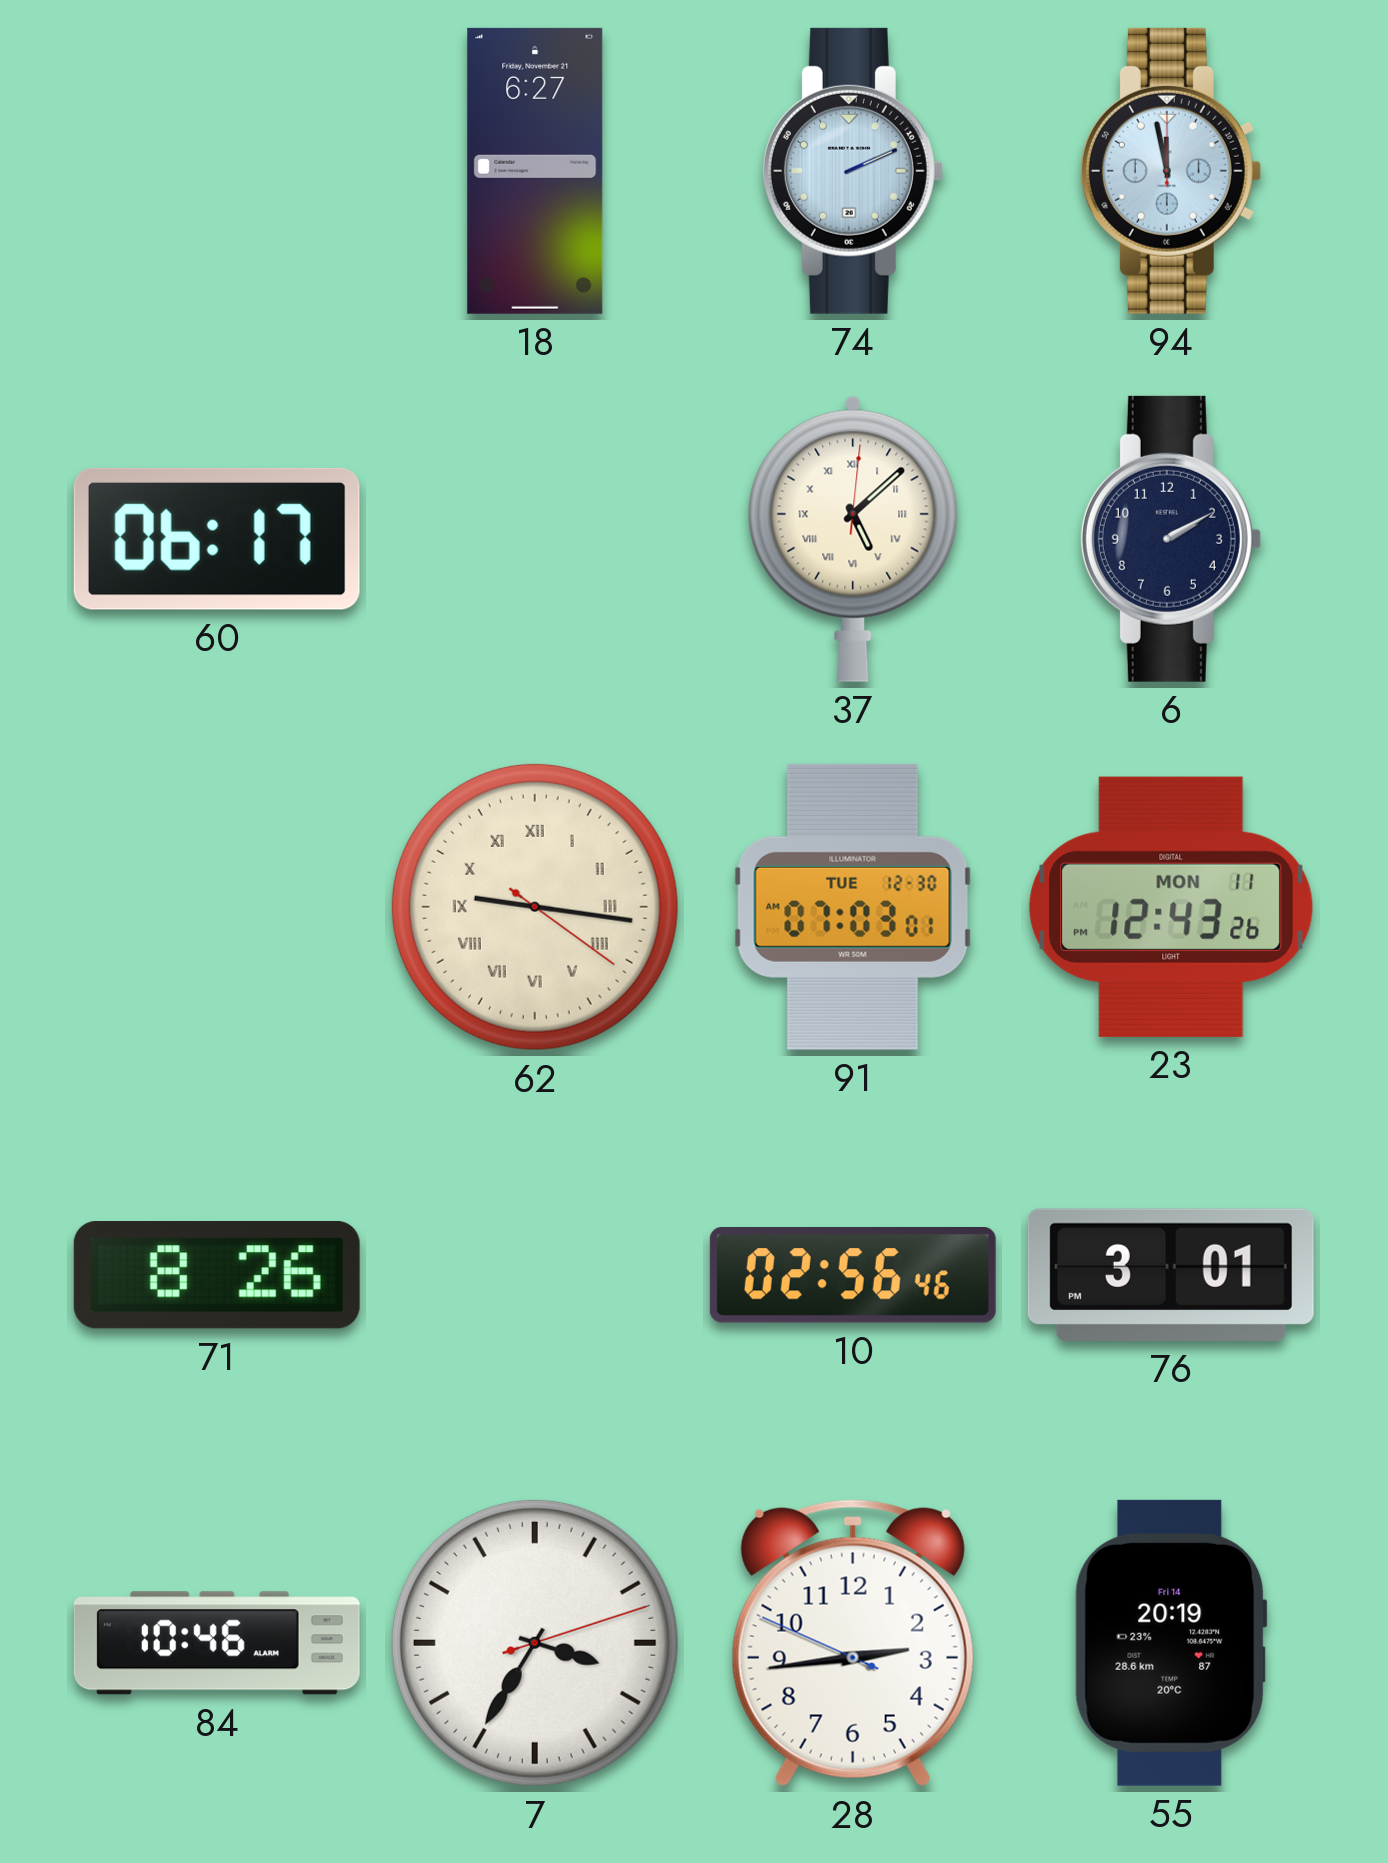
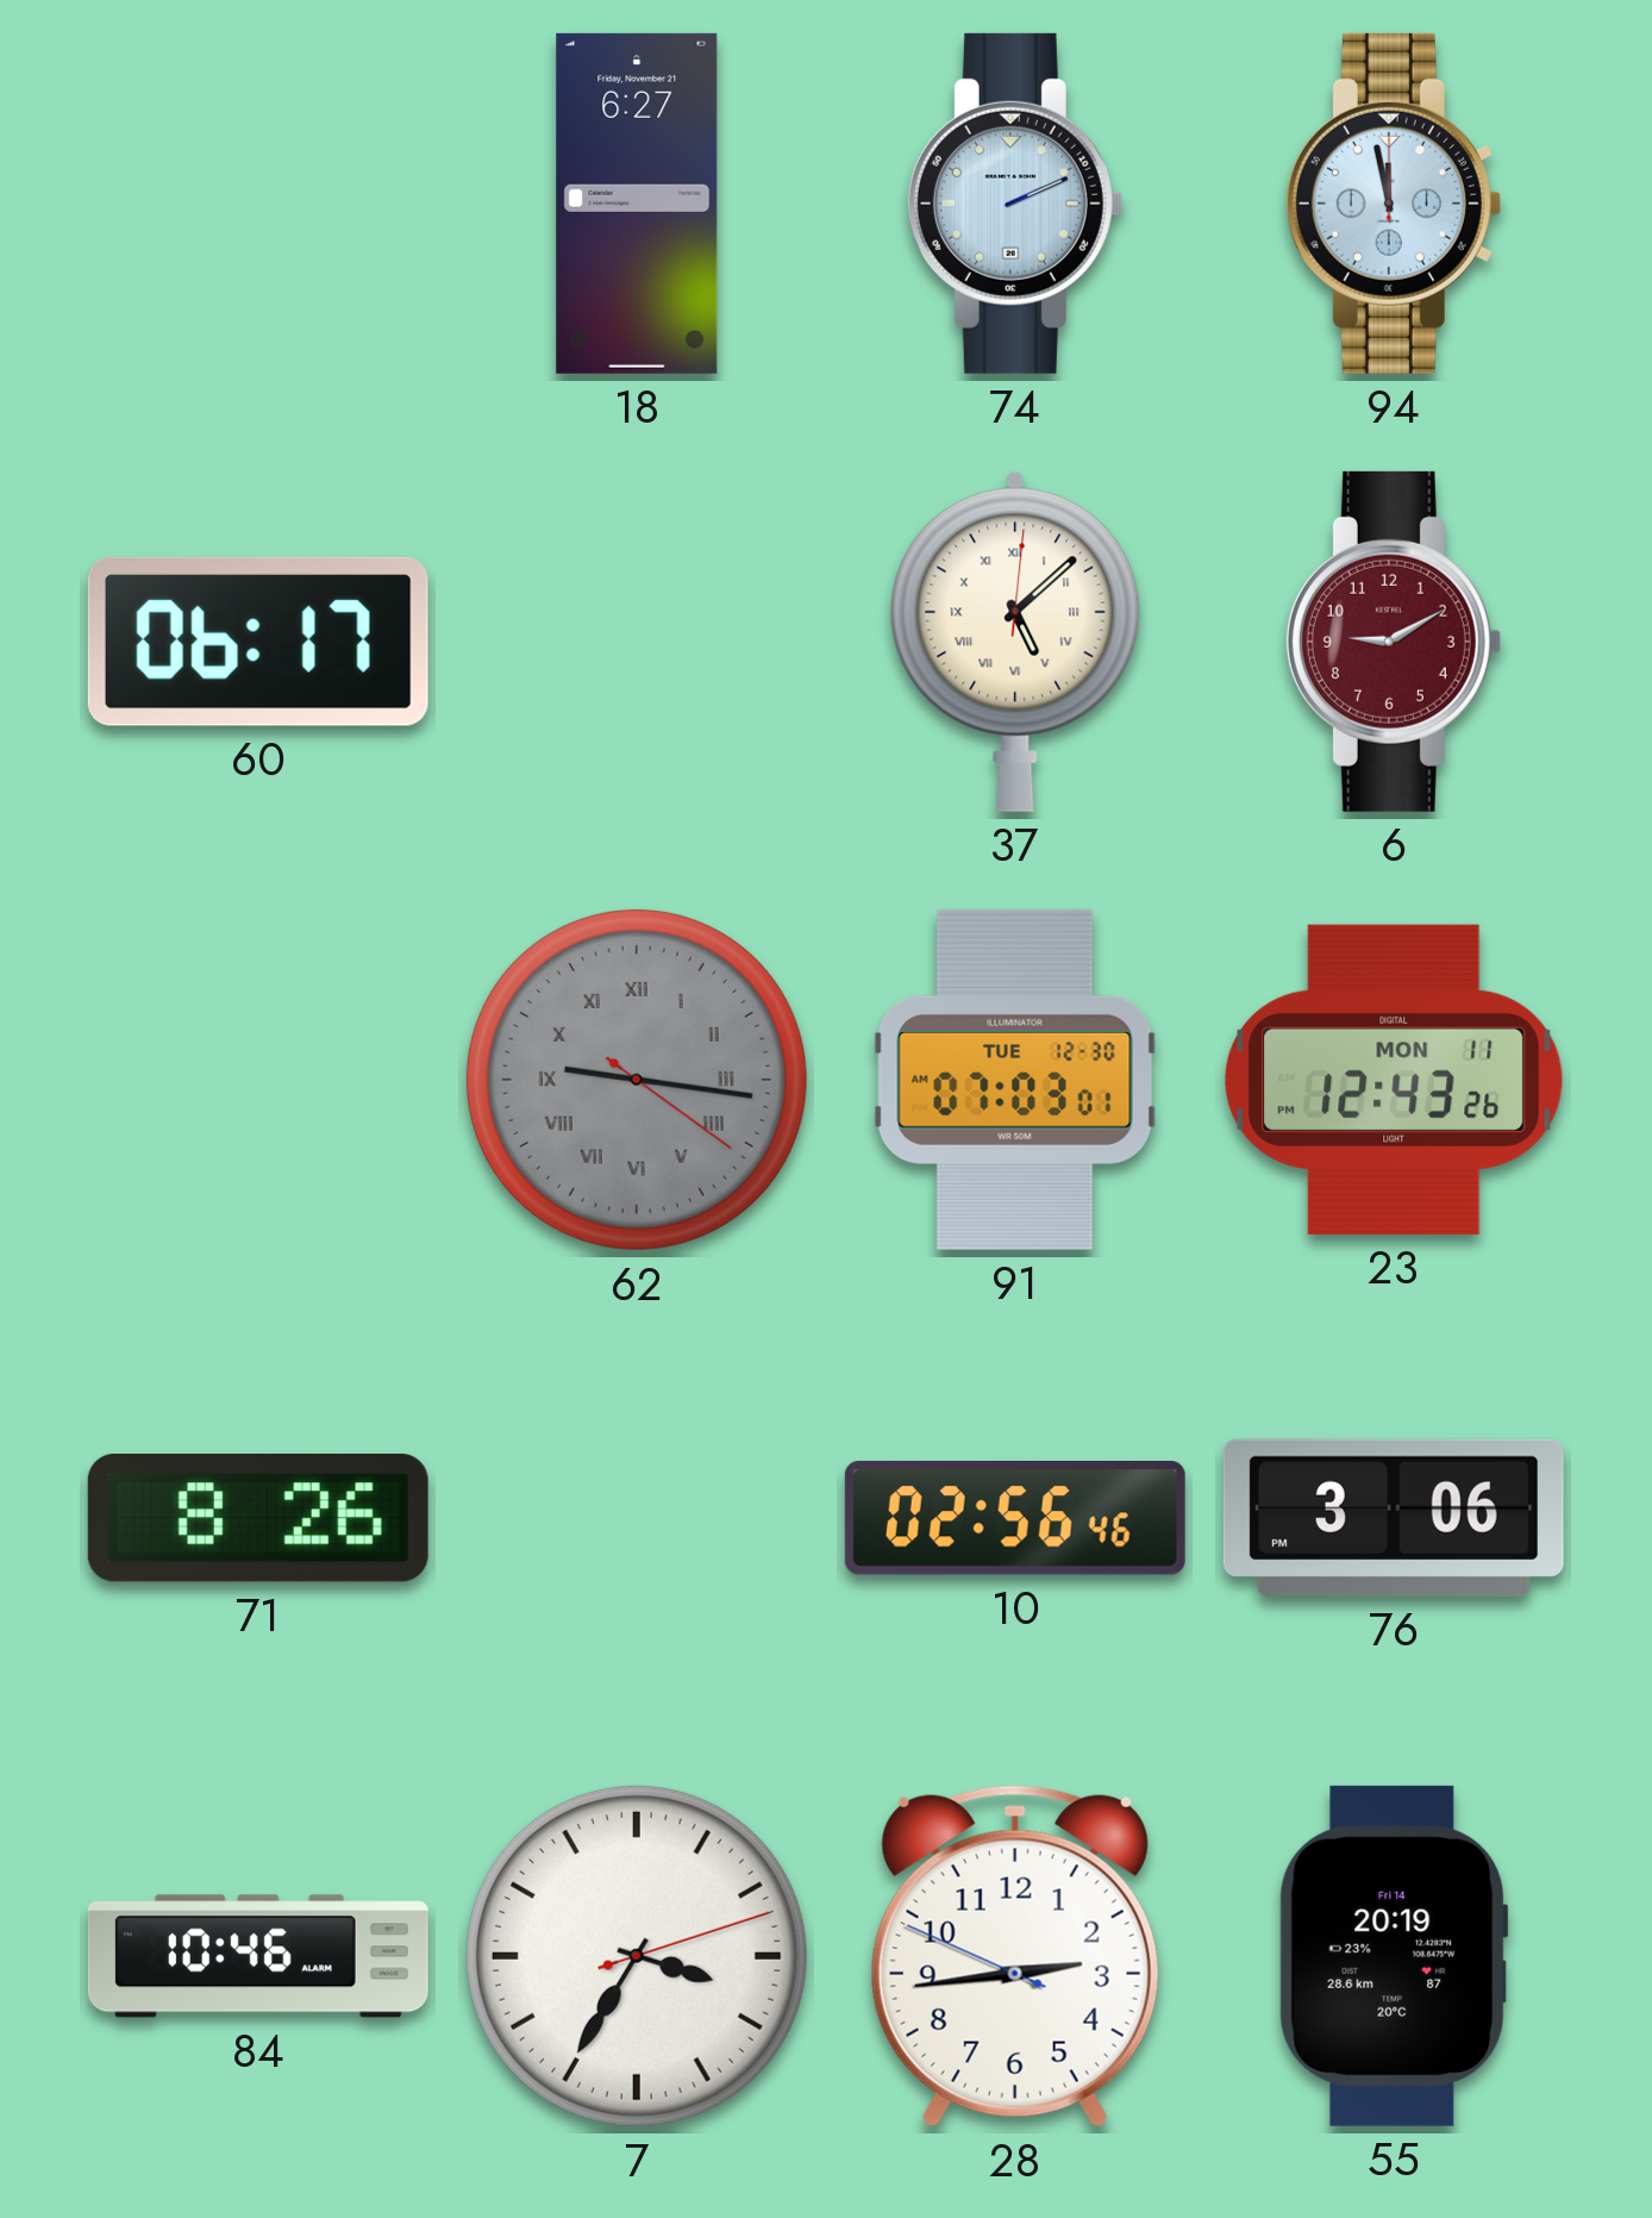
6: 2:10 -> 9:10 (1393, 642)
6 dial: navy -> burgundy (1393, 642)
62 dial: cream -> grey (637, 1080)
76: 3:01 -> 3:06 (1394, 1518)
